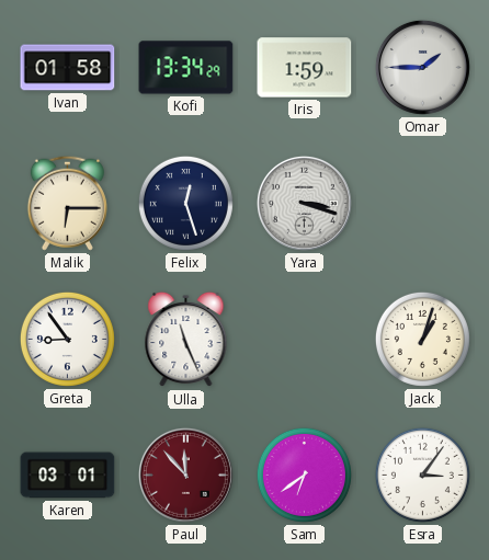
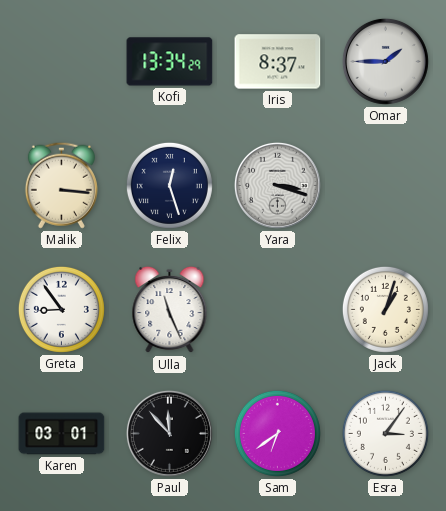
Ivan: 01:58 -> none (68, 68)
Iris: 1:59 -> 8:37 (278, 62)
Malik: 6:15 -> 3:16 (61, 185)
Paul dial: burgundy -> black (169, 433)
